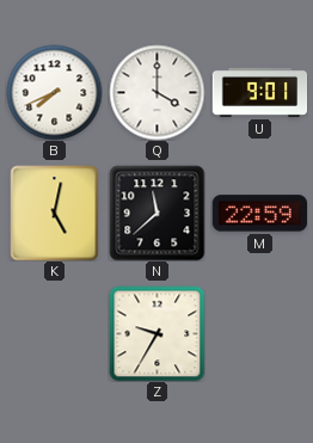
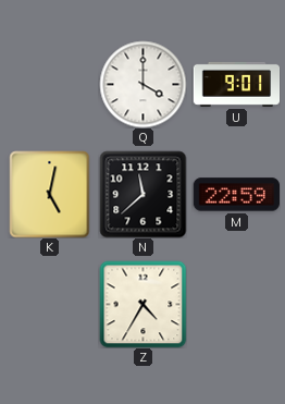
B: 7:41 -> none (54, 92)
Z: 9:35 -> 4:35 (142, 304)
